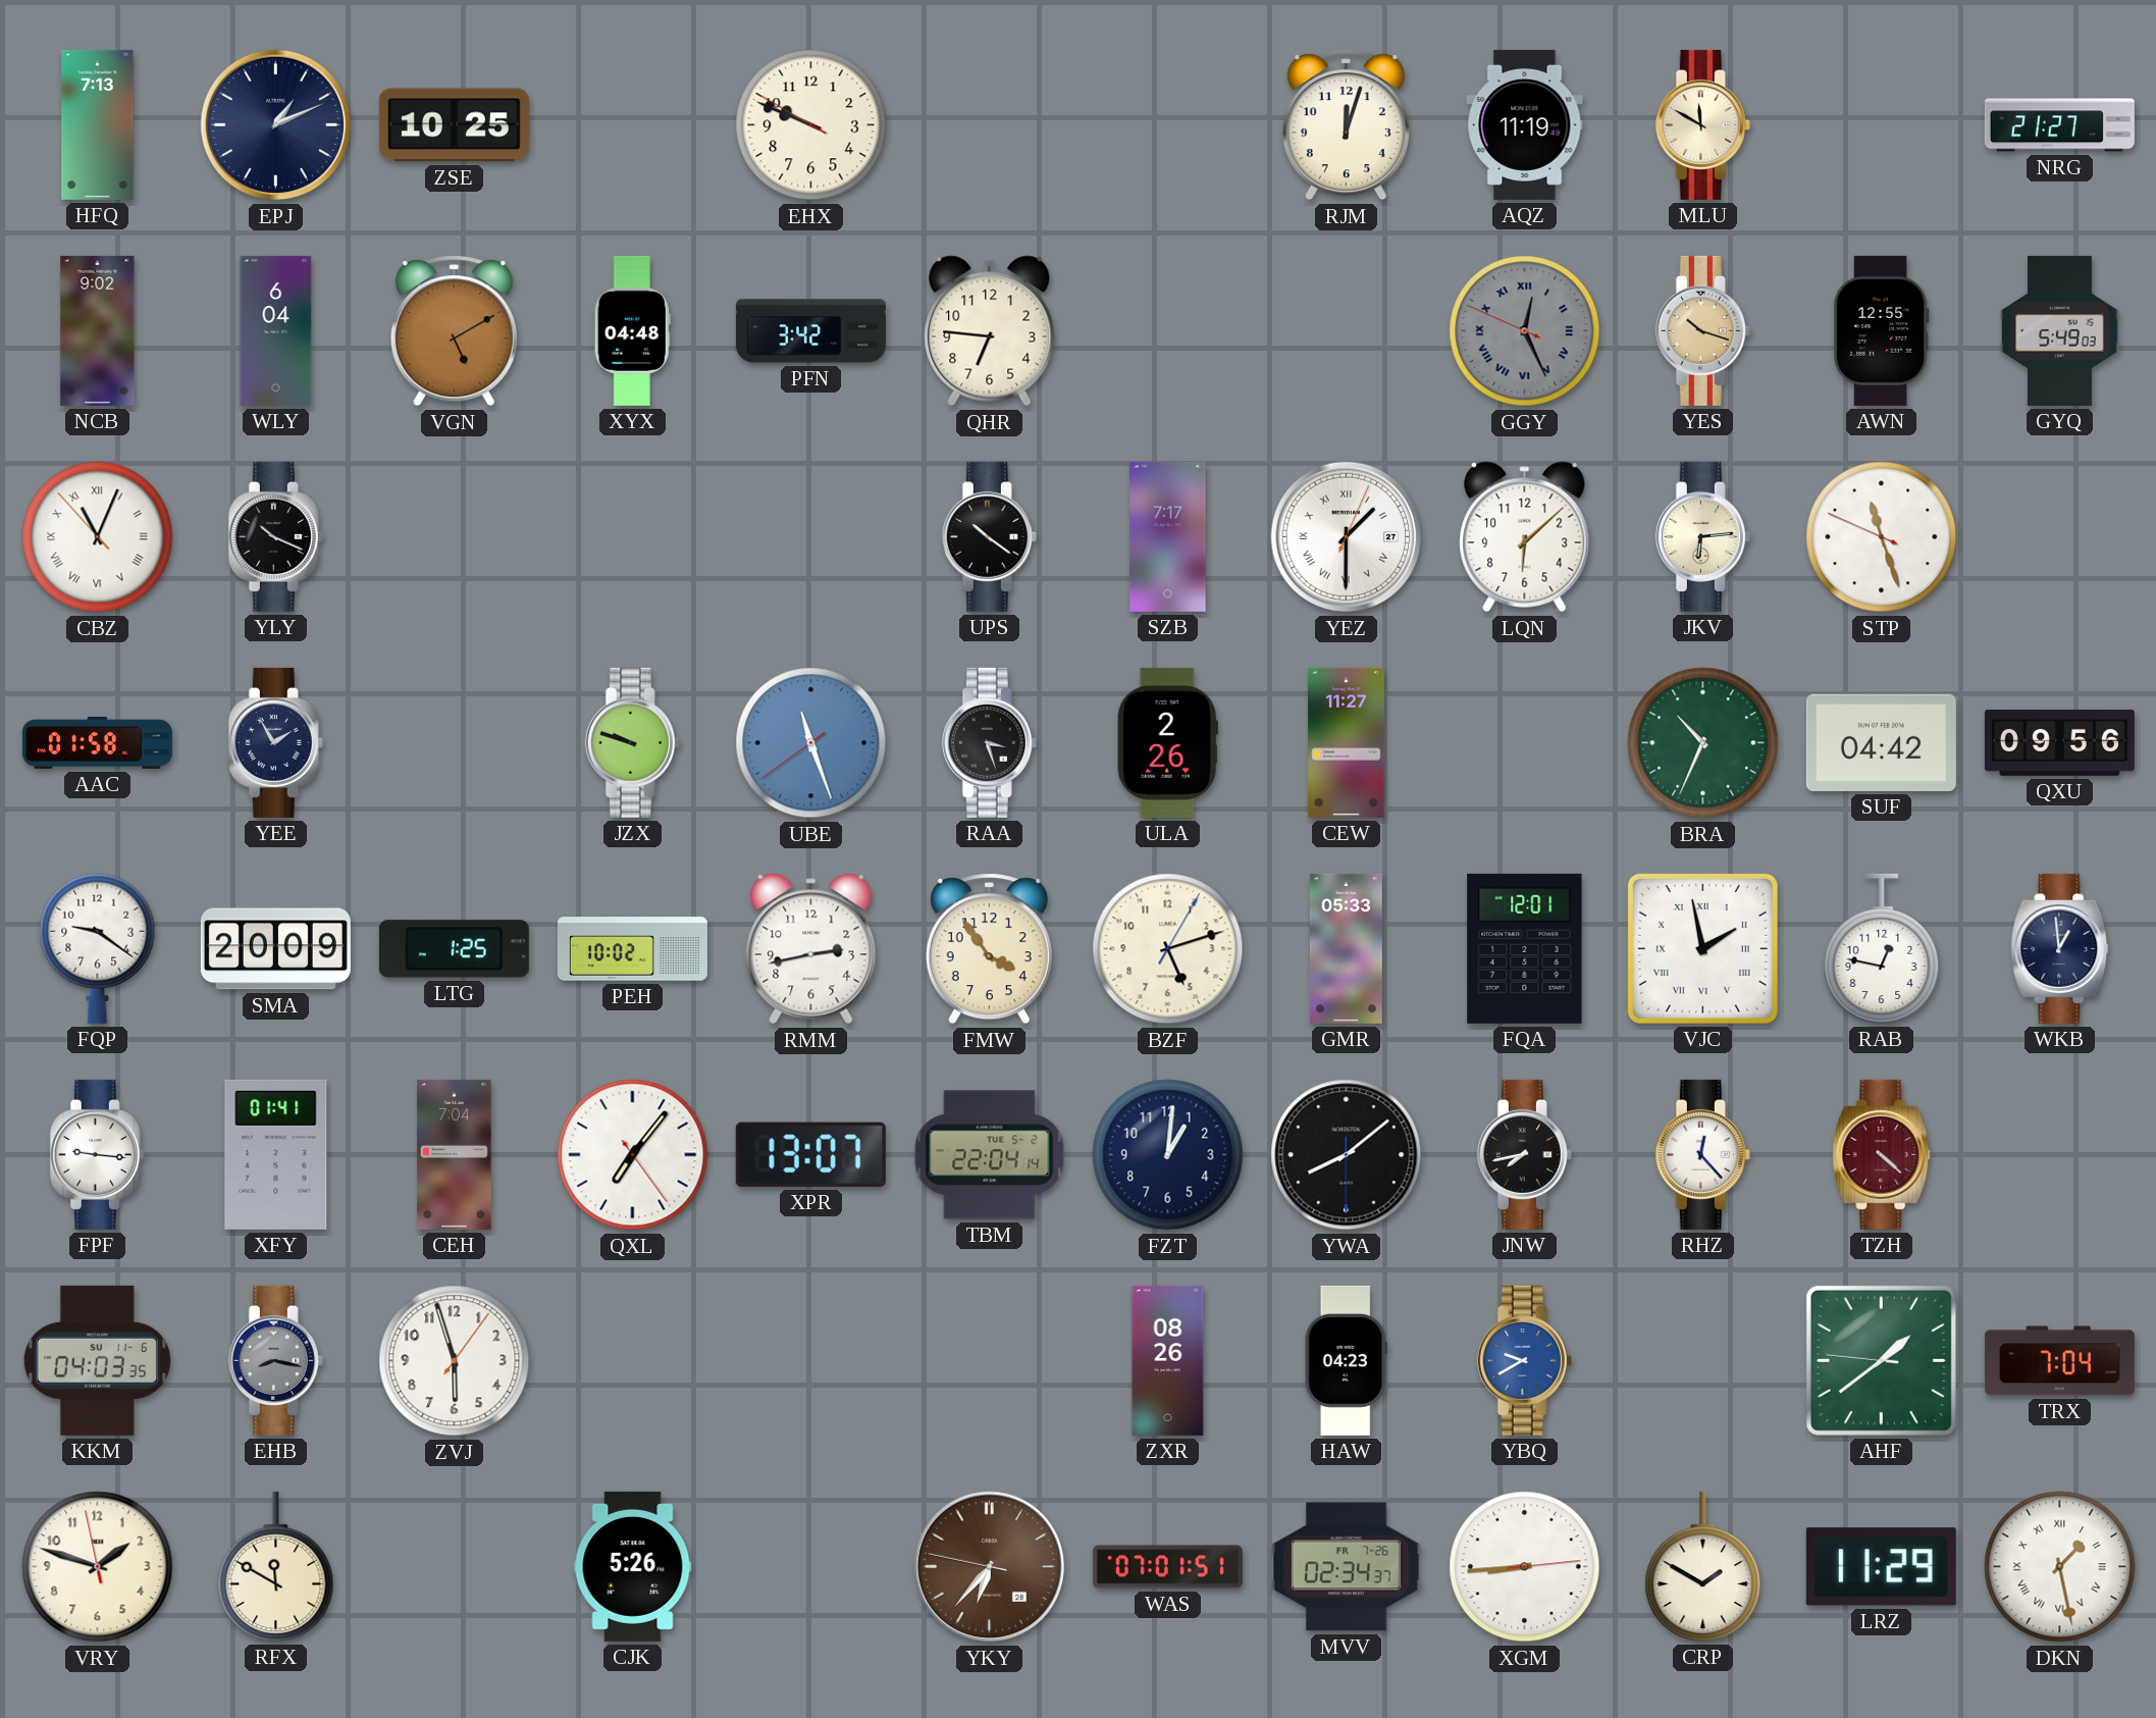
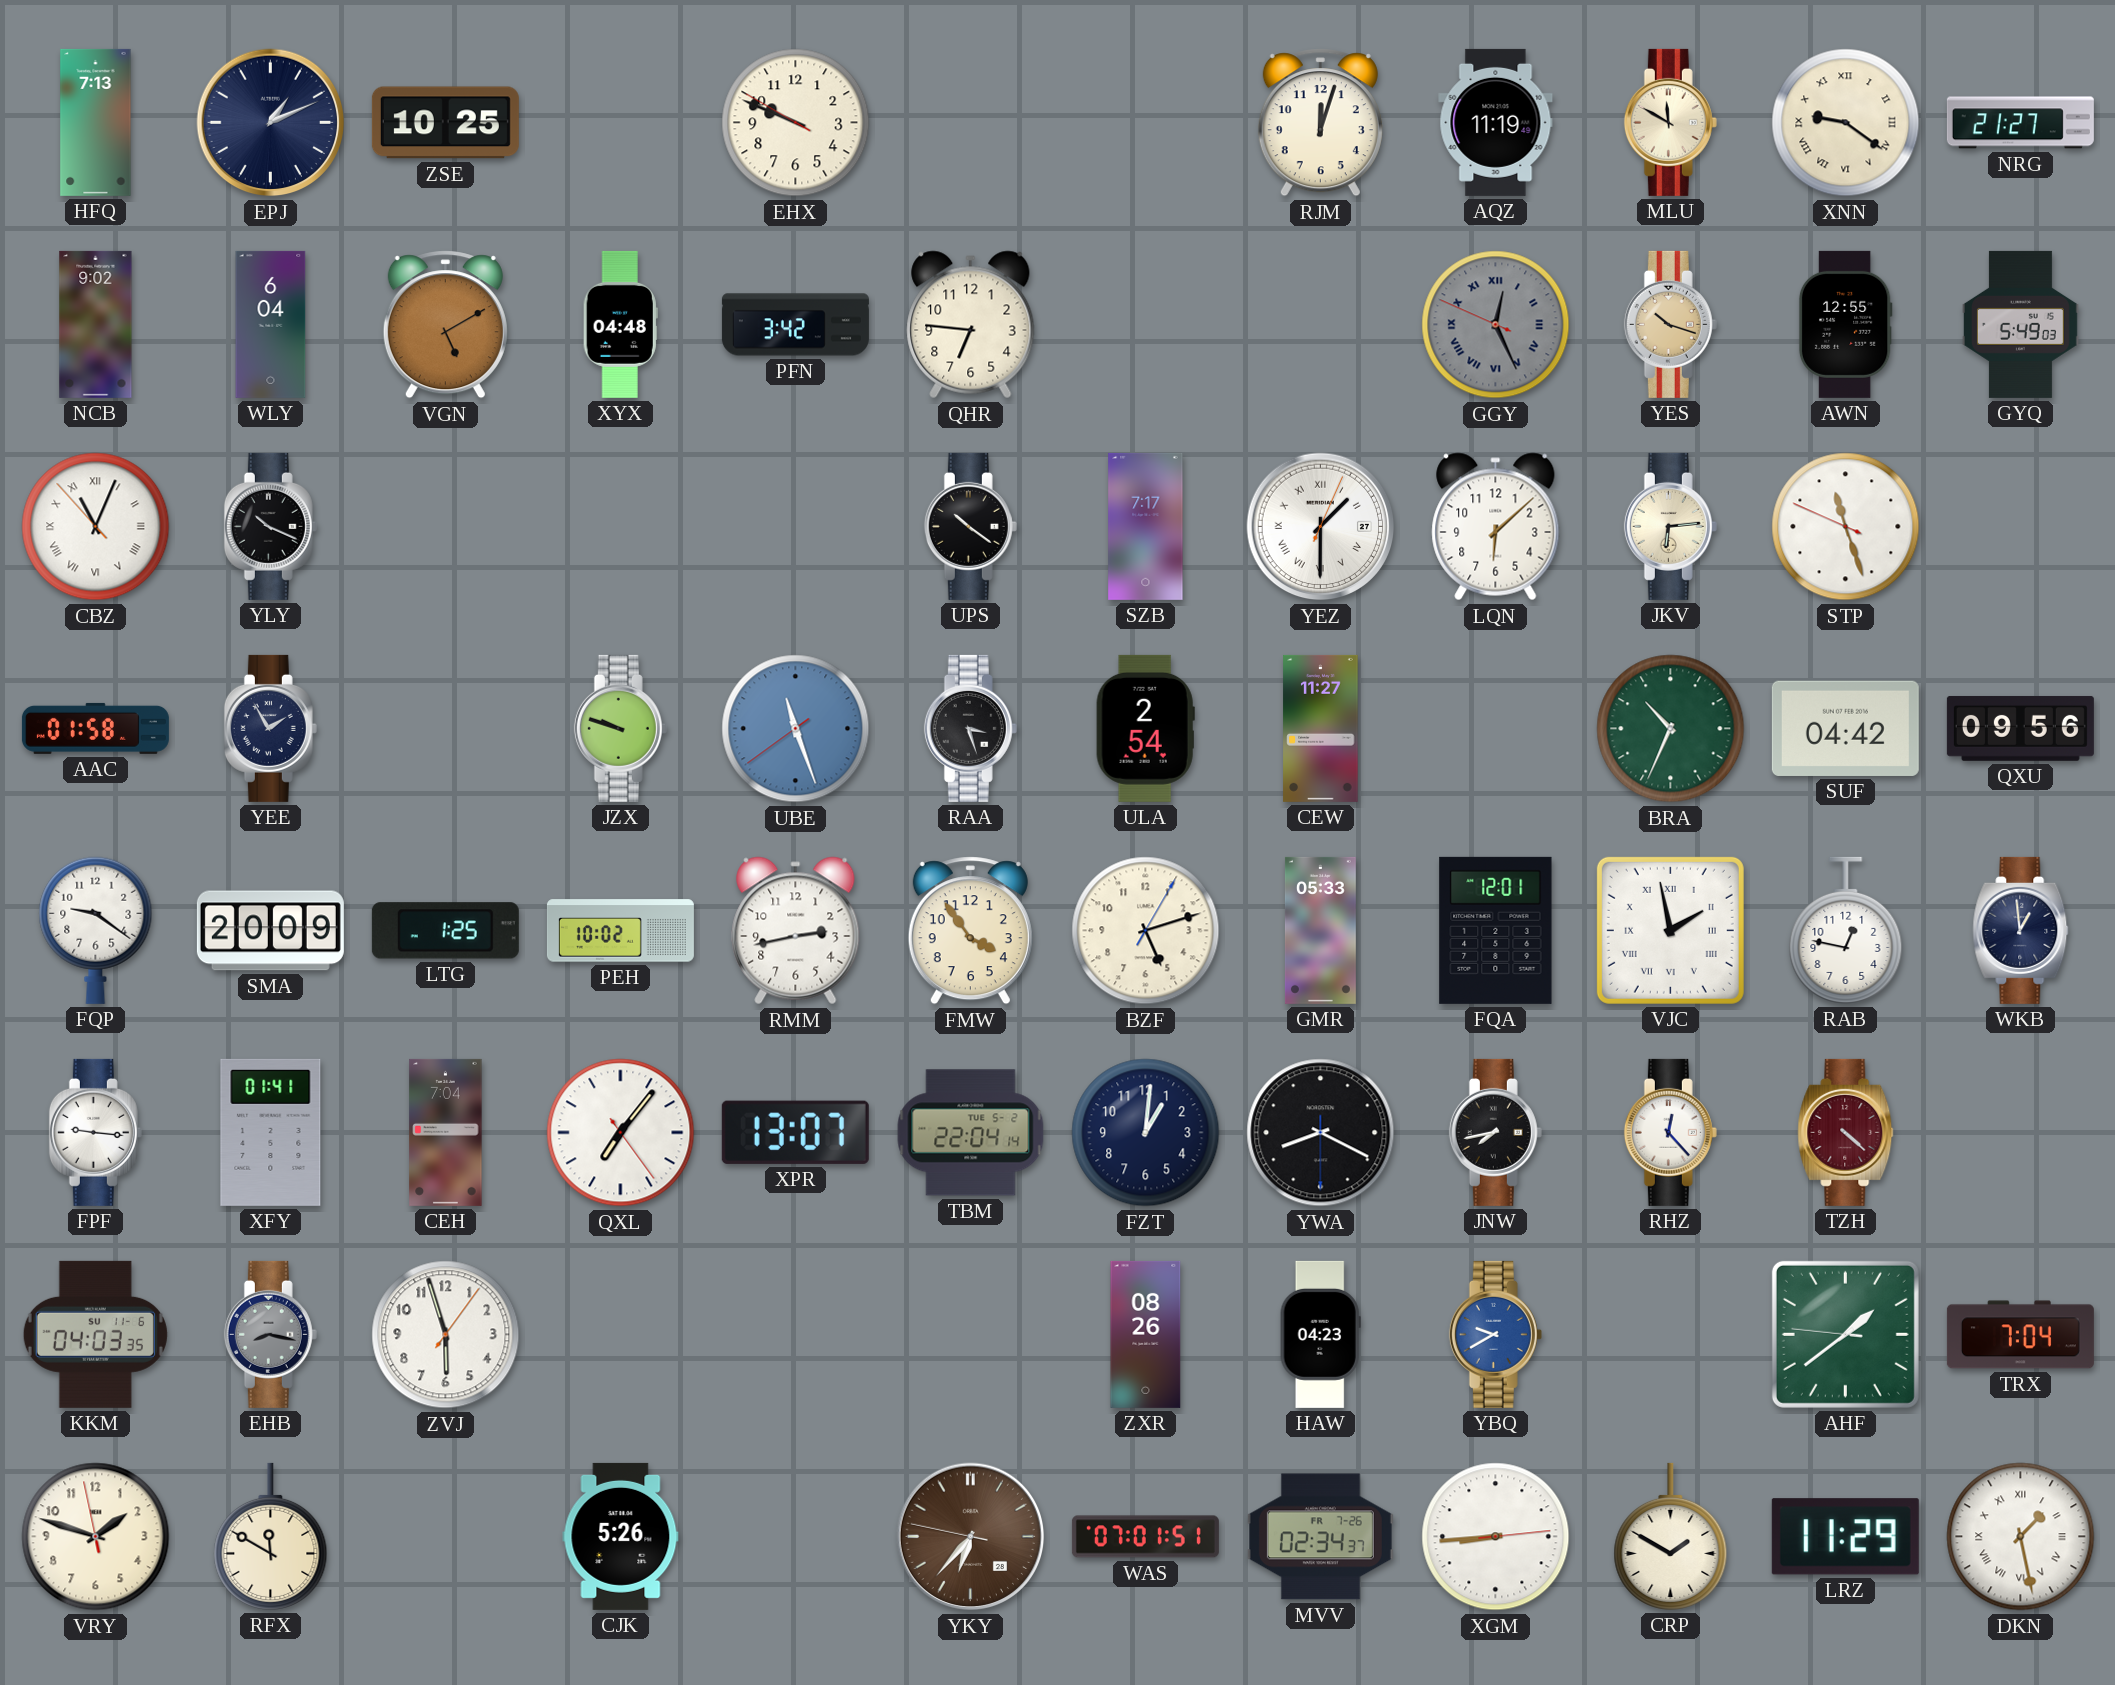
XNN: none -> 9:21 (1846, 123)
ULA: 2:26 -> 2:54 (1145, 728)
YWA: 8:08 -> 8:19 (1321, 1133)
